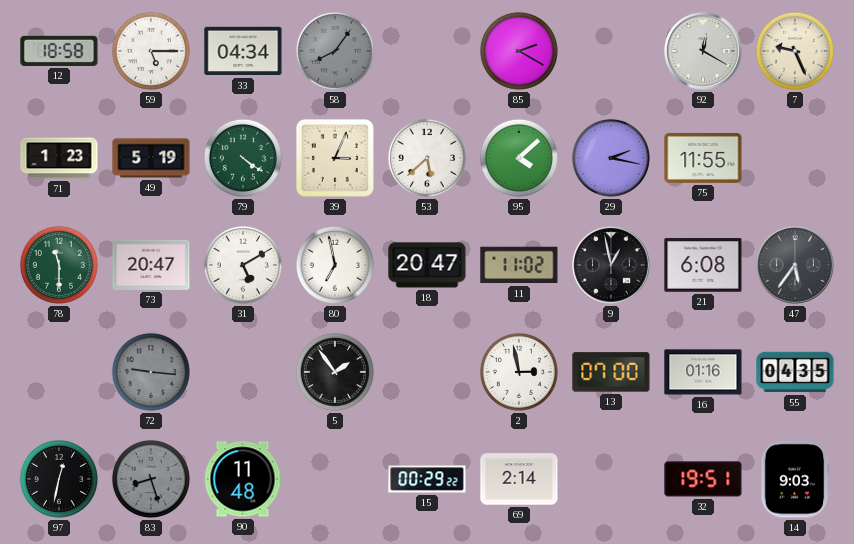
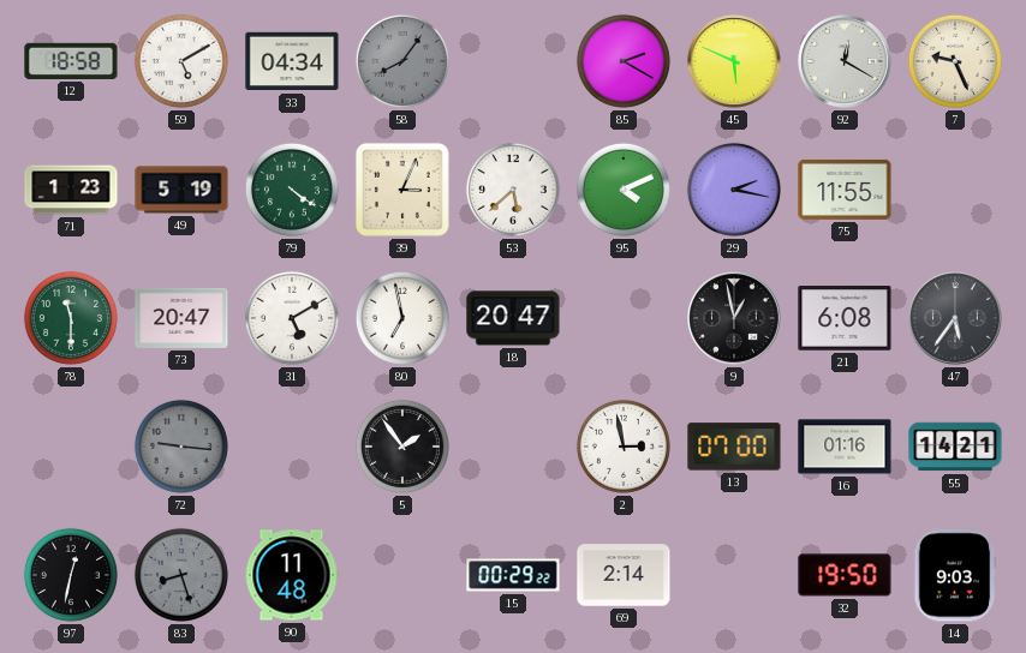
59: 5:15 -> 5:10 (181, 61)
45: none -> 5:49 (734, 61)
95: 4:08 -> 4:11 (624, 190)
11: 11:02 -> none (519, 265)
55: 04:35 -> 14:21 (955, 447)
32: 19:51 -> 19:50 (845, 575)
